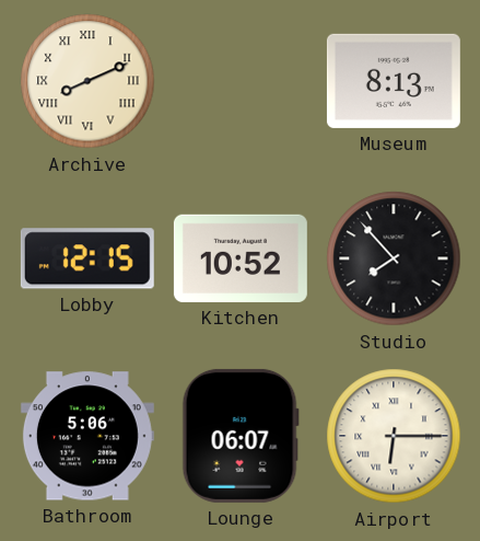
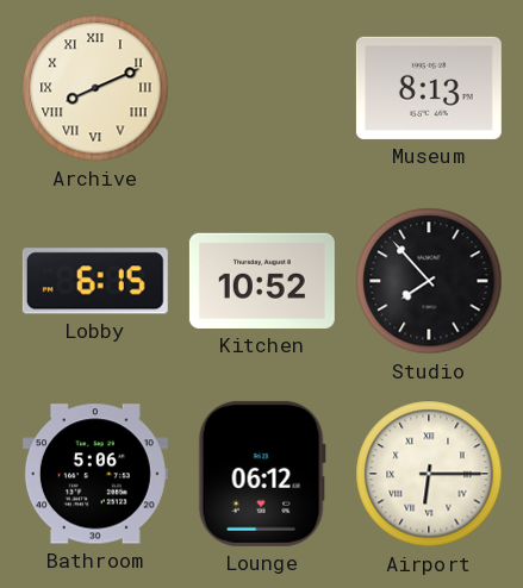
Lobby: 12:15 -> 6:15 (95, 281)
Lounge: 06:07 -> 06:12 (262, 474)
